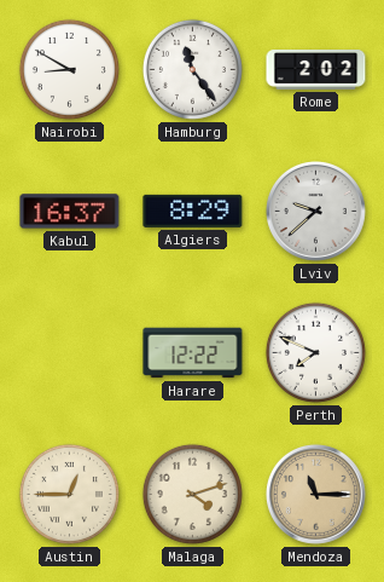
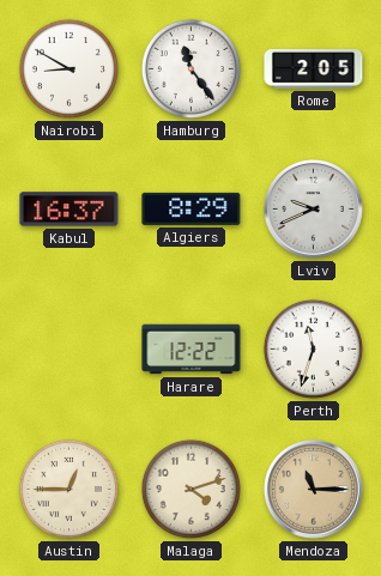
Rome: 2:02 -> 2:05 (314, 69)
Lviv: 9:38 -> 9:41 (313, 208)
Perth: 7:49 -> 11:33 (313, 348)
